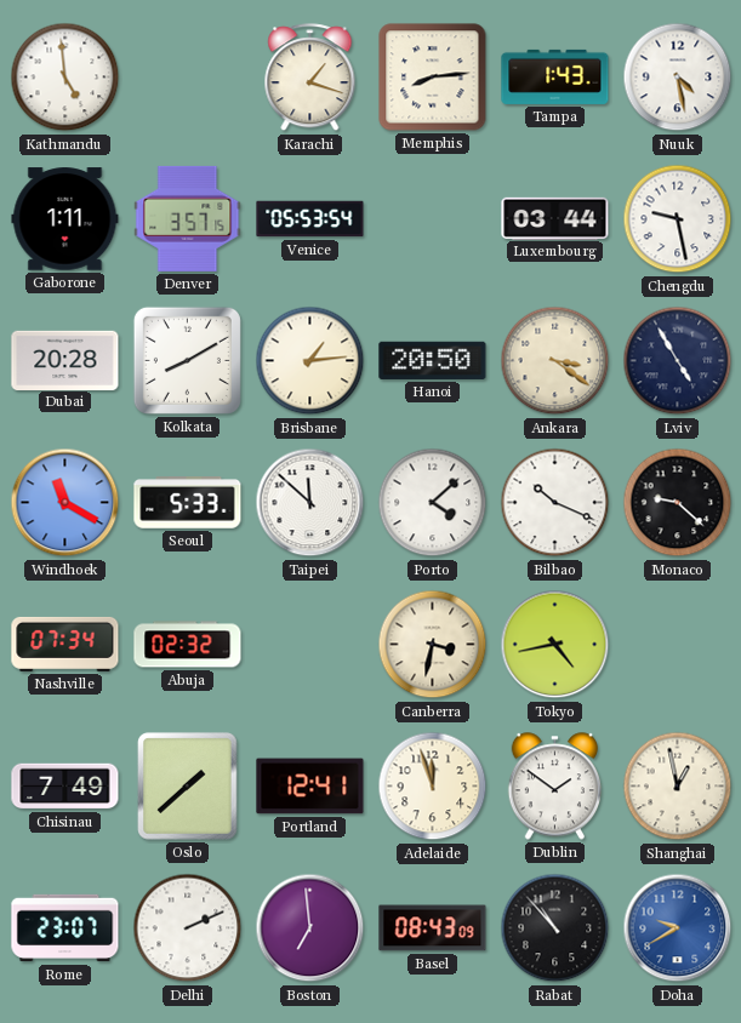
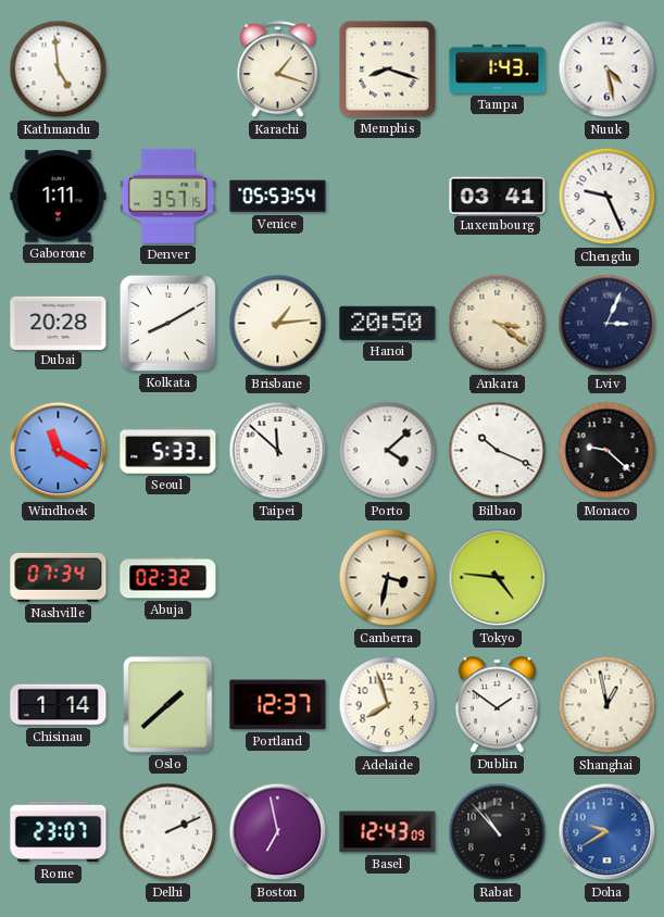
Memphis: 8:14 -> 8:18 (388, 70)
Luxembourg: 03:44 -> 03:41 (498, 196)
Chengdu: 9:28 -> 9:26 (607, 197)
Lviv: 4:55 -> 3:04 (607, 324)
Tokyo: 4:43 -> 4:46 (498, 578)
Chisinau: 7:49 -> 1:14 (59, 705)
Portland: 12:41 -> 12:37 (278, 705)
Adelaide: 11:57 -> 7:57 (388, 705)
Boston: 6:59 -> 6:58 (278, 832)
Basel: 08:43 -> 12:43 (388, 832)
